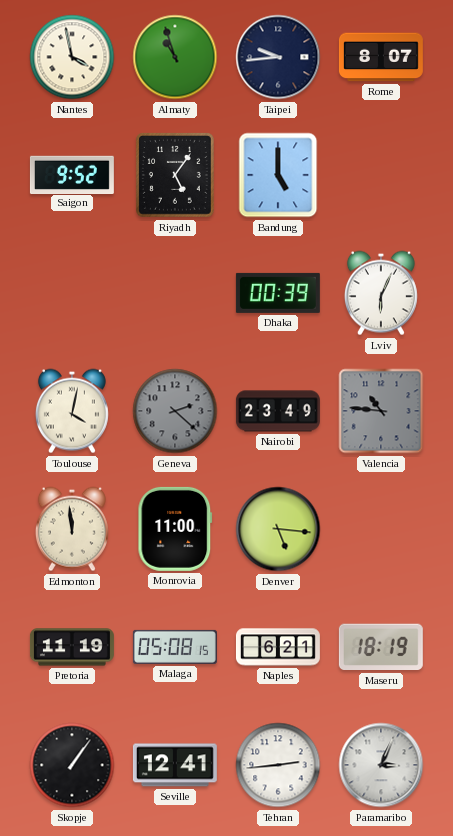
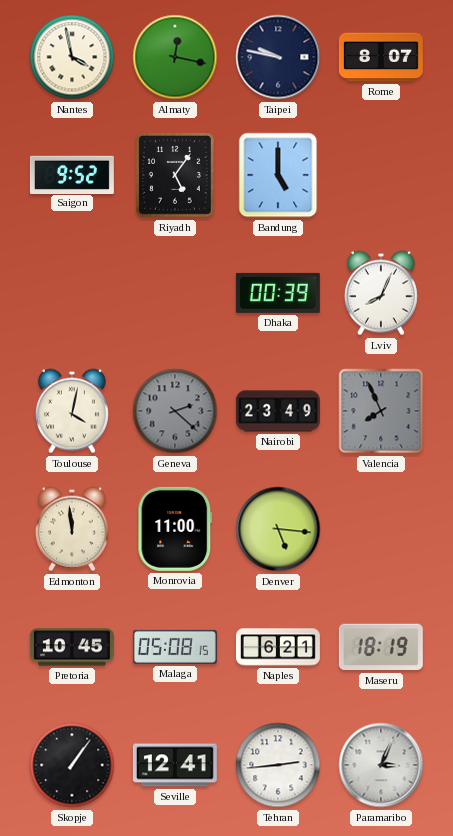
Almaty: 10:57 -> 12:17 (175, 57)
Taipei: 9:44 -> 9:47 (278, 57)
Lviv: 6:04 -> 8:04 (381, 293)
Valencia: 10:46 -> 7:56 (381, 411)
Pretoria: 11:19 -> 10:45 (72, 647)
